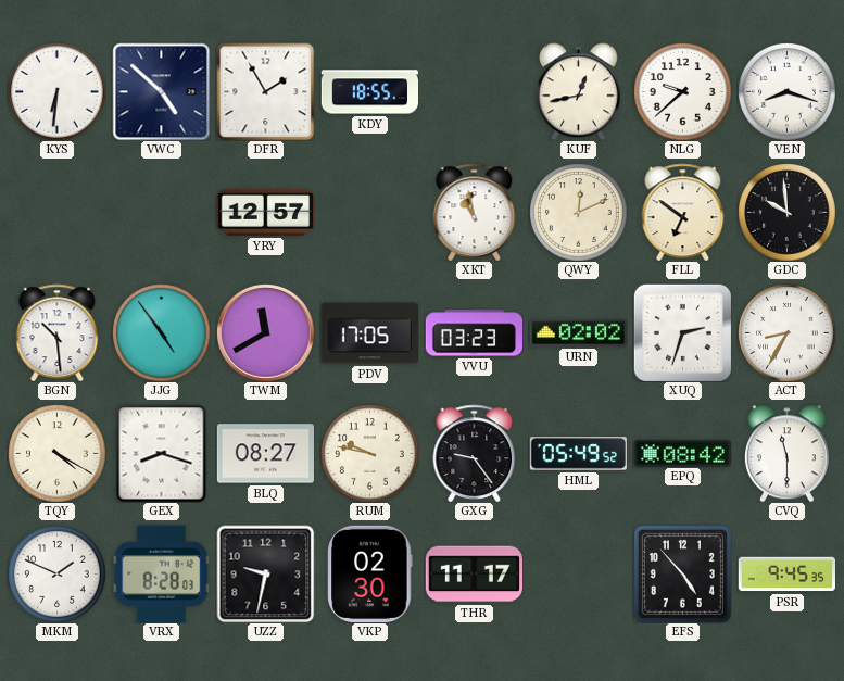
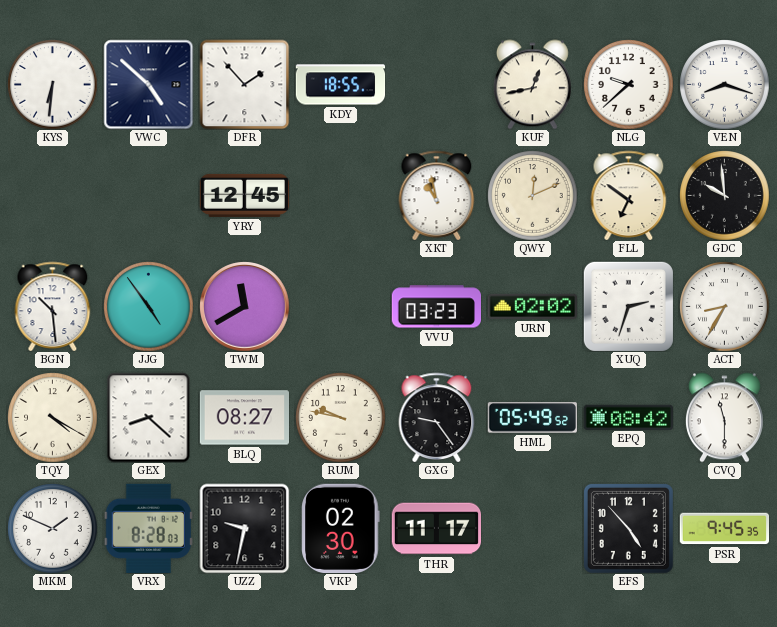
DFR: 1:55 -> 1:53 (244, 84)
YRY: 12:57 -> 12:45 (244, 195)
PDV: 17:05 -> none (369, 333)
GEX: 8:18 -> 8:22 (149, 417)
